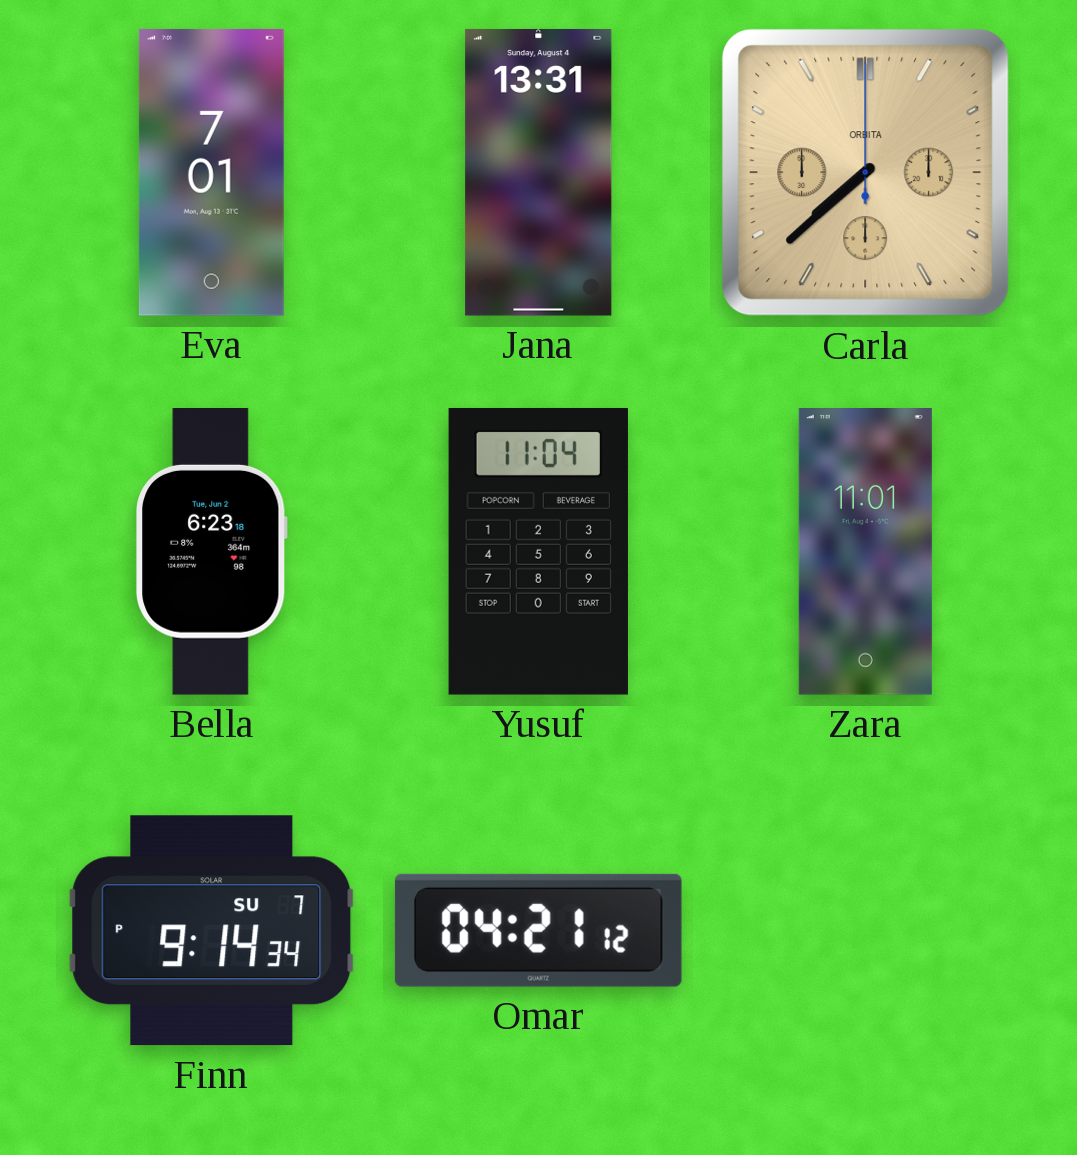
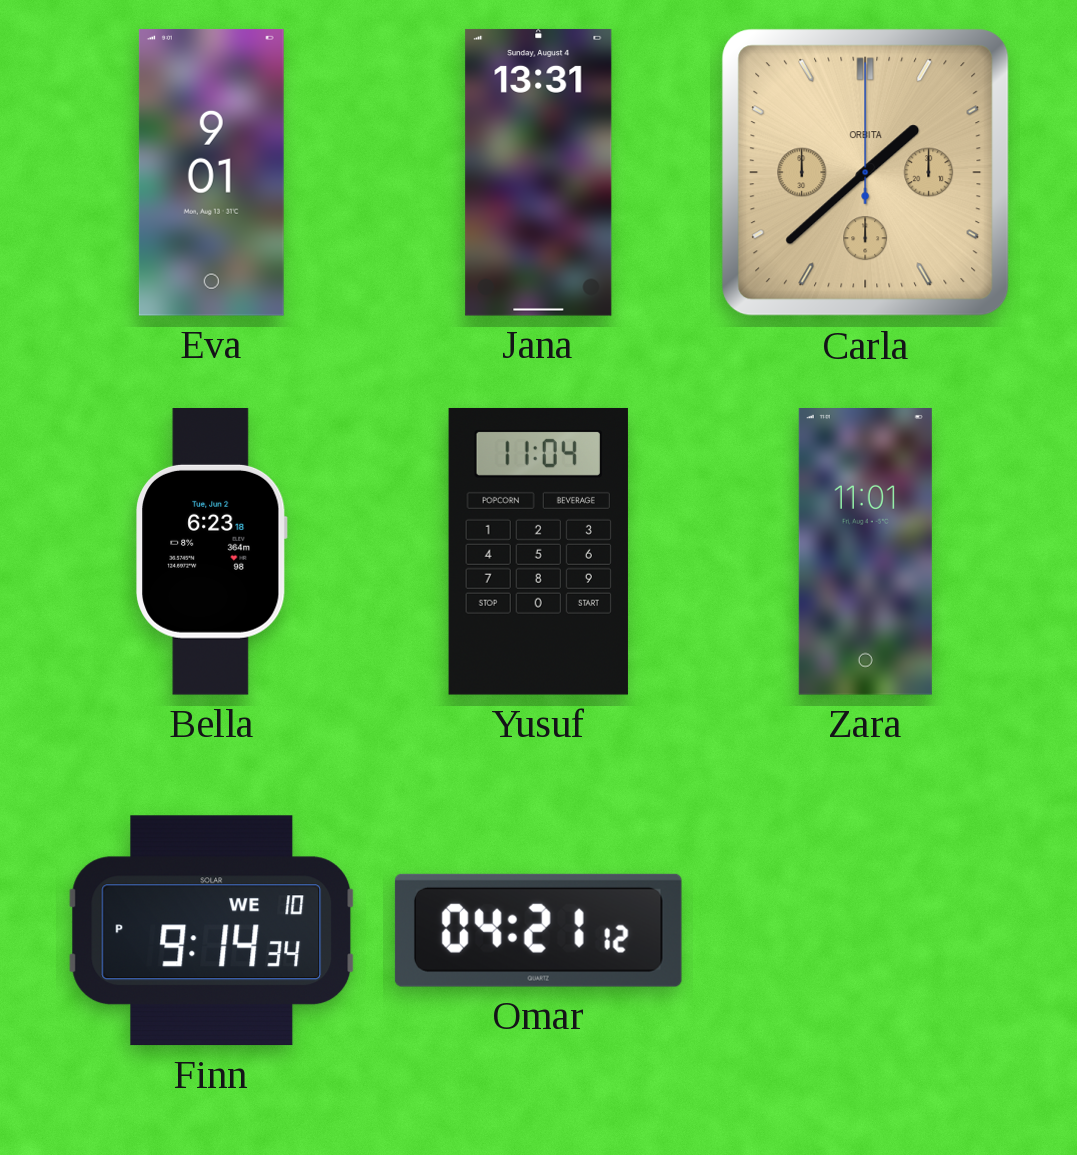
Eva: 7:01 -> 9:01 (211, 172)
Carla: 7:38 -> 1:38 (866, 173)
Finn date: SU 7 -> WE 10 (212, 931)
